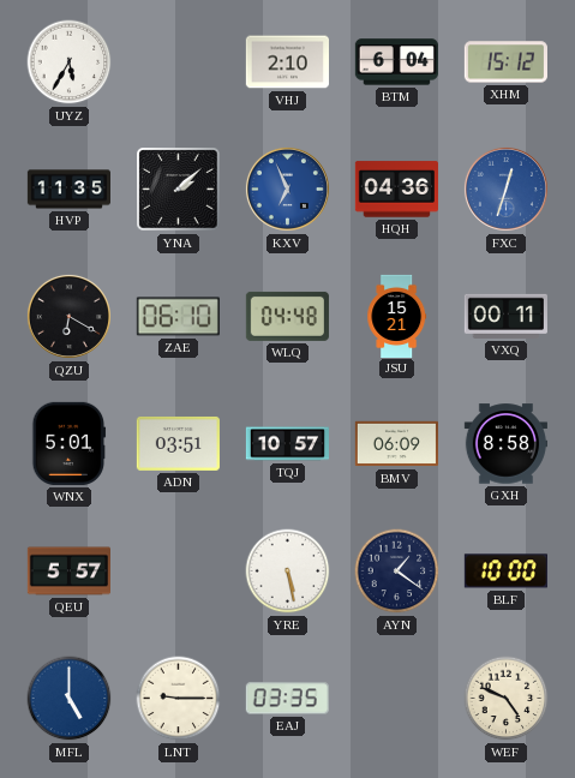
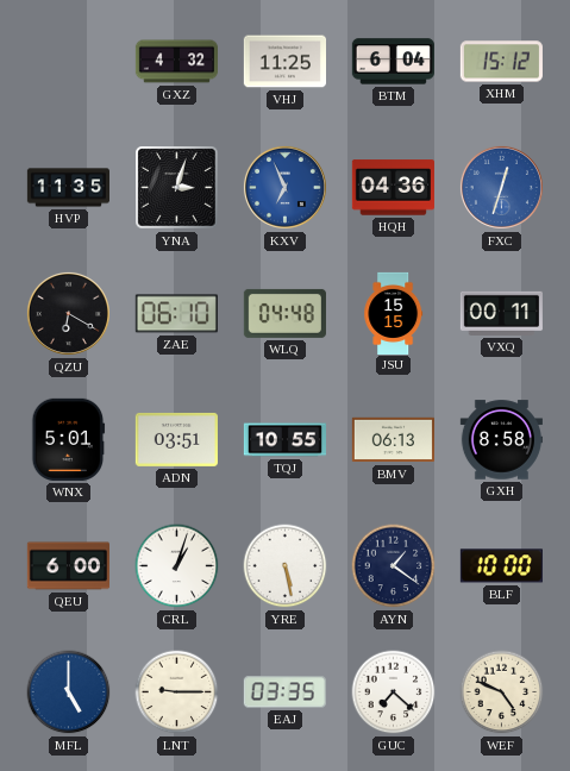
UYZ: 5:35 -> none (70, 62)
GXZ: none -> 4:32 (176, 62)
VHJ: 2:10 -> 11:25 (284, 62)
YNA: 2:08 -> 3:03 (177, 188)
JSU: 15:21 -> 15:15 (394, 313)
TQJ: 10:57 -> 10:55 (284, 440)
BMV: 06:09 -> 06:13 (393, 440)
QEU: 5:57 -> 6:00 (68, 566)
CRL: none -> 1:03 (177, 566)
GUC: none -> 7:22 (394, 692)
